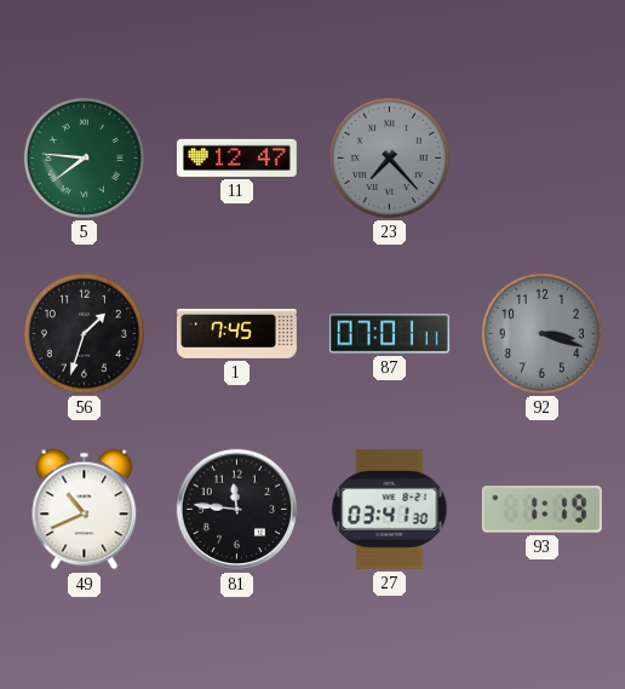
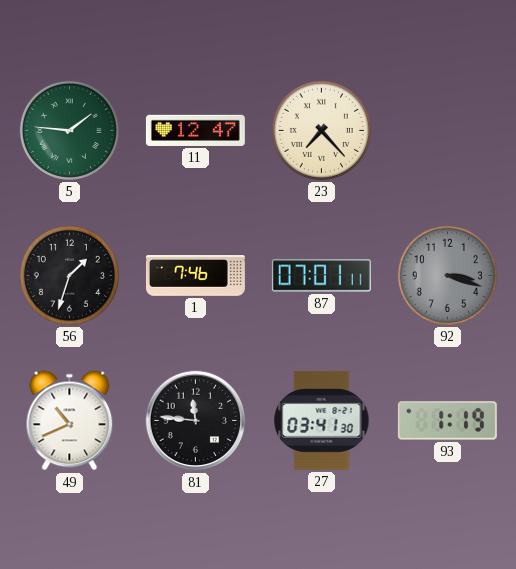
5: 7:46 -> 1:46 (69, 130)
23 dial: grey -> cream (321, 130)
1: 7:45 -> 7:46 (195, 276)
